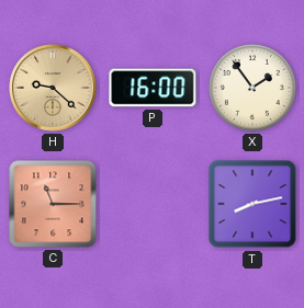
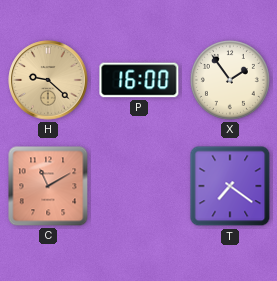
C: 11:15 -> 11:10 (48, 186)
T: 8:13 -> 7:21 (230, 186)
